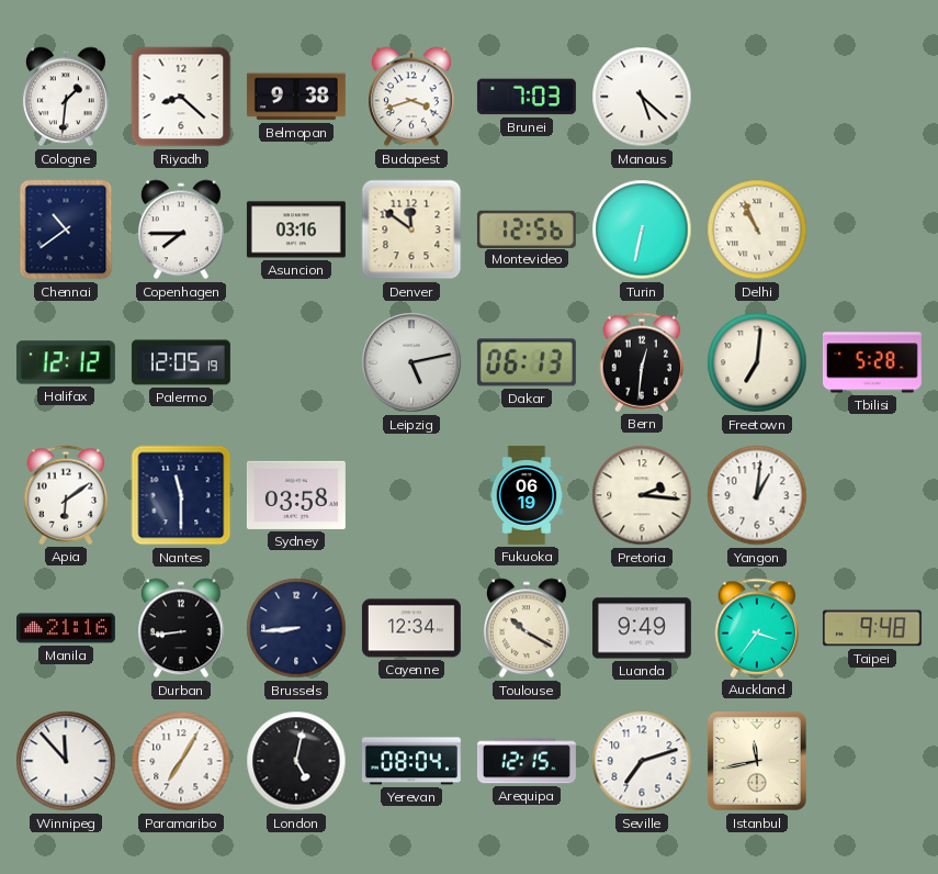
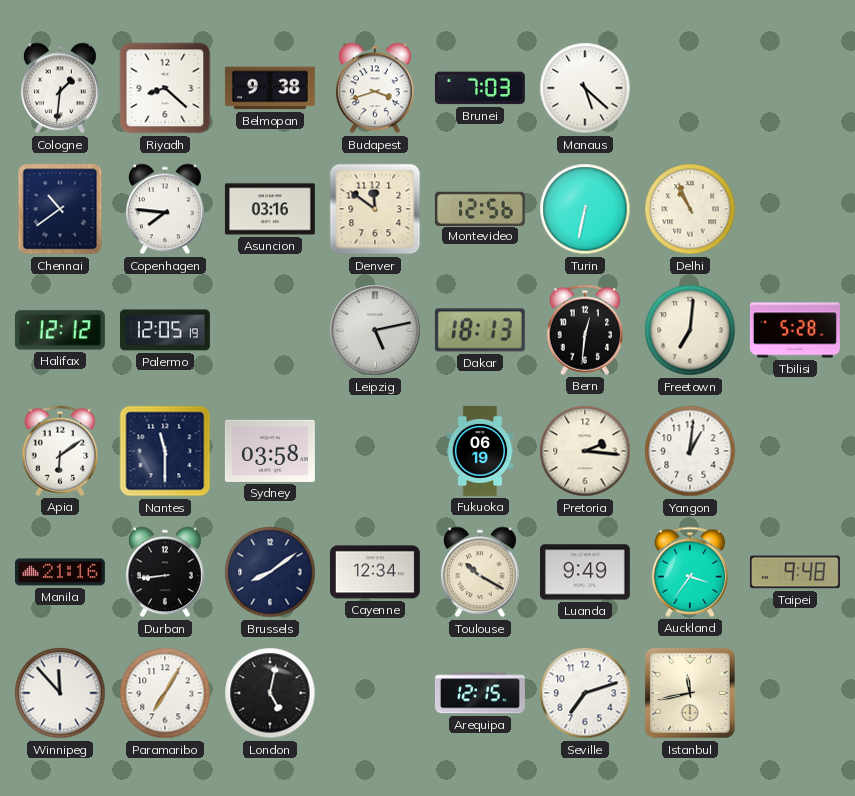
Copenhagen: 7:45 -> 7:46 (165, 209)
Dakar: 06:13 -> 18:13 (480, 330)
Brussels: 8:44 -> 8:09 (270, 572)
Yerevan: 08:04 -> none (411, 761)
